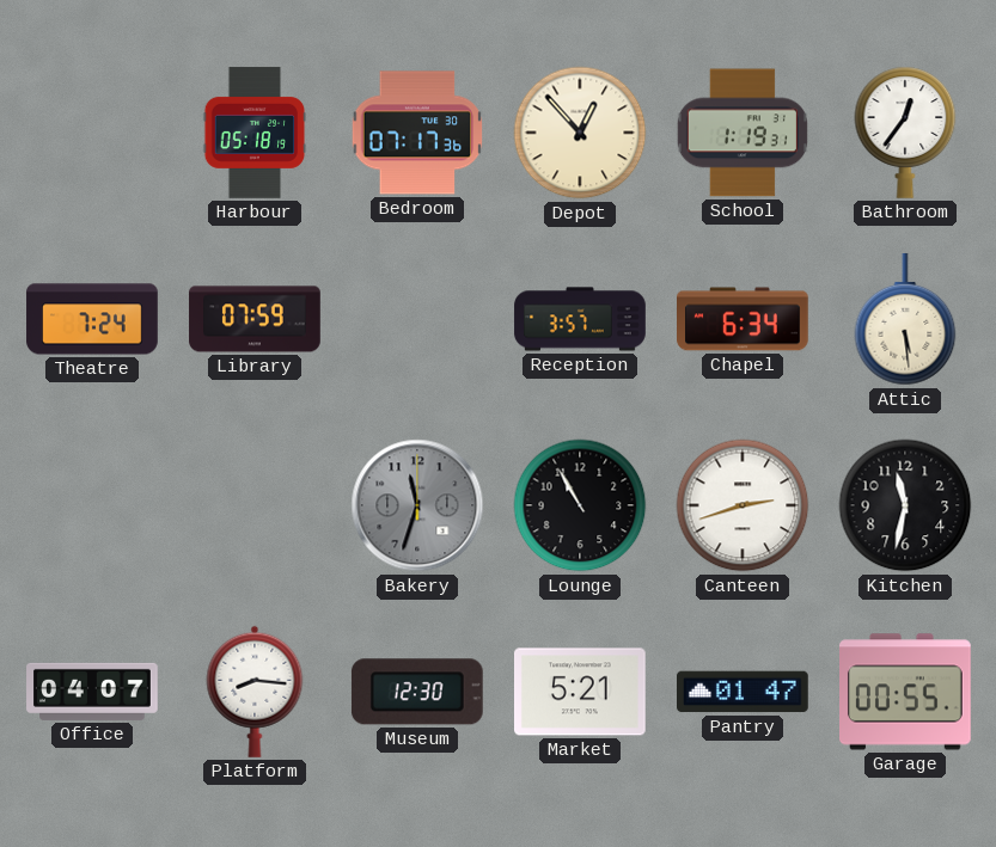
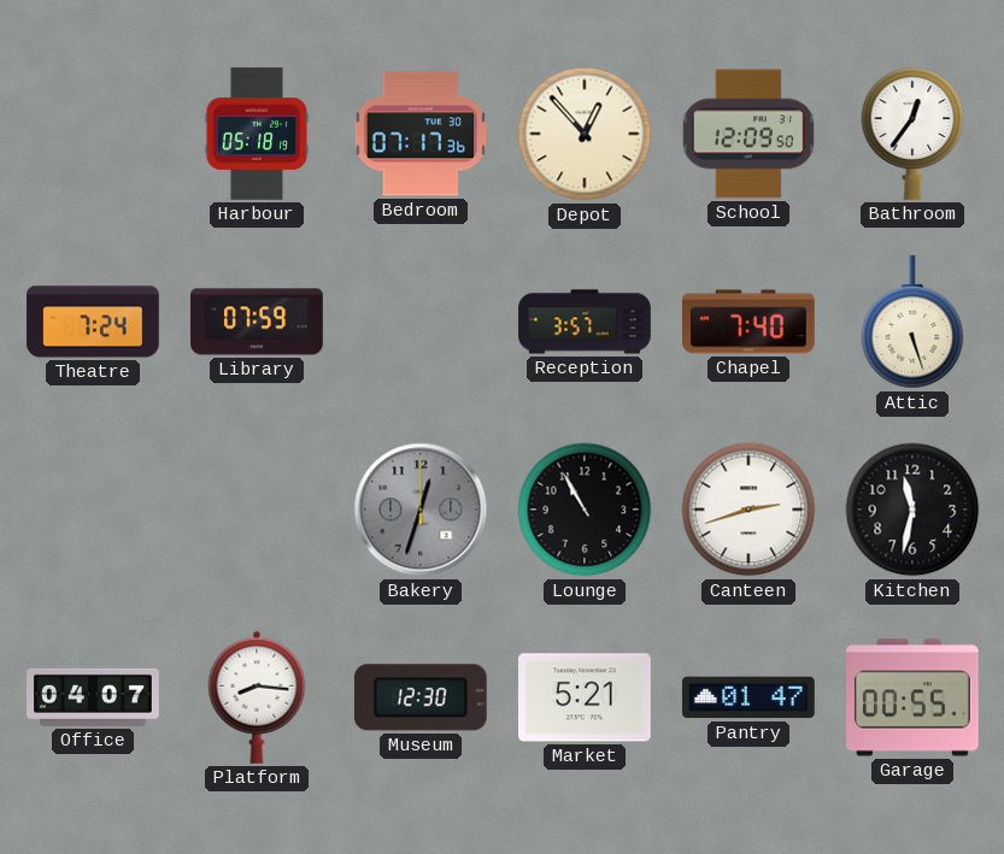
School: 1:19 -> 12:09 (748, 134)
Chapel: 6:34 -> 7:40 (750, 322)
Attic: 5:29 -> 5:27 (912, 323)
Bakery: 11:33 -> 12:33 (421, 510)
